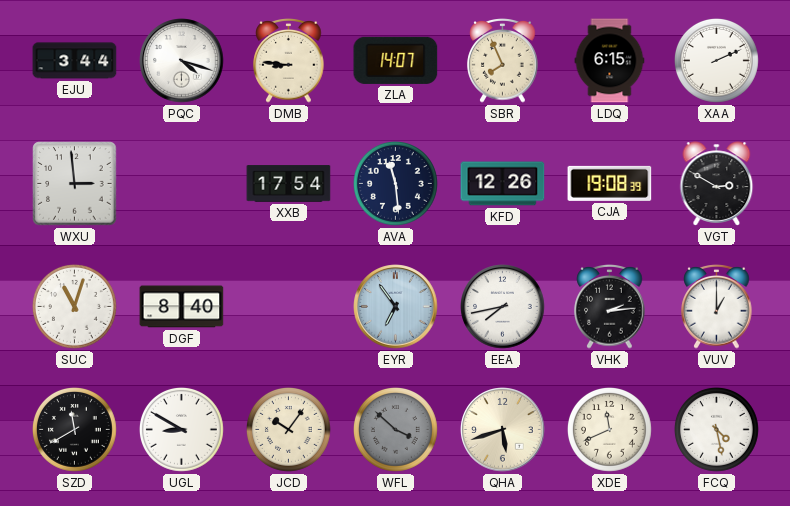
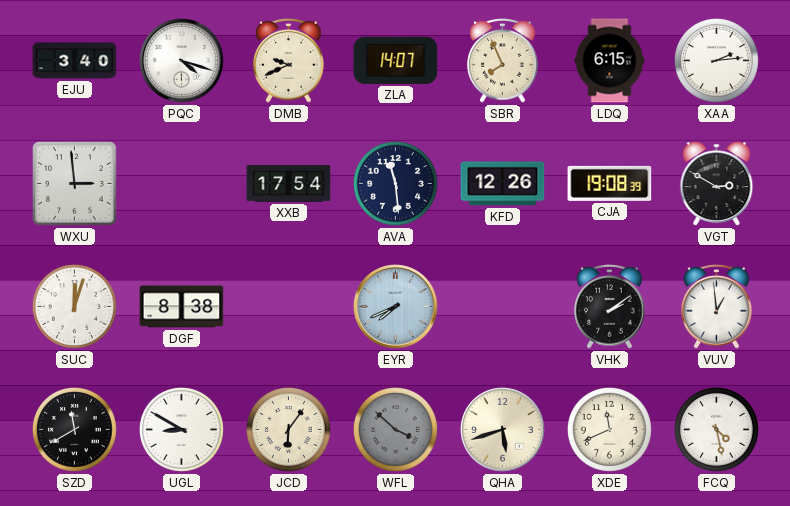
EJU: 3:44 -> 3:40 (75, 61)
DMB: 8:46 -> 9:41 (289, 61)
XAA: 2:11 -> 2:14 (717, 61)
SUC: 11:03 -> 12:03 (75, 307)
DGF: 8:40 -> 8:38 (182, 307)
EYR: 6:54 -> 7:41 (396, 307)
EEA: 7:43 -> none (503, 307)
VHK: 2:14 -> 2:09 (610, 307)
VUV: 1:00 -> 12:59 (717, 307)
JCD: 10:06 -> 6:06 (289, 430)
